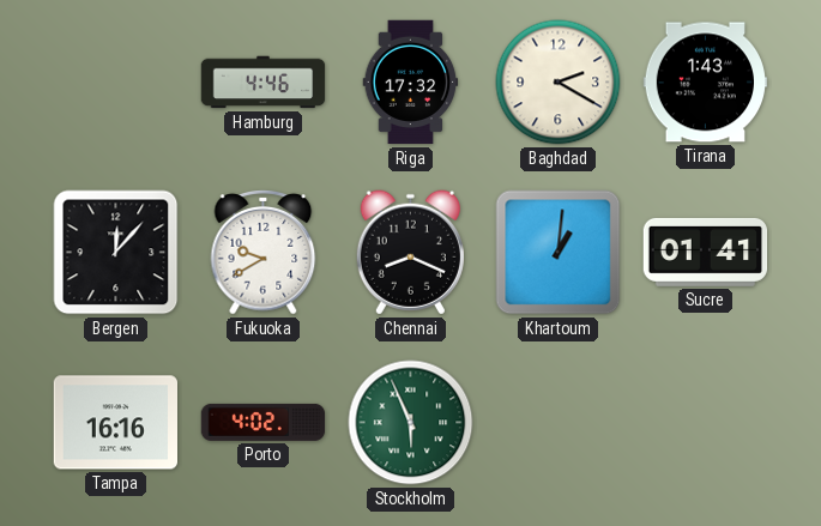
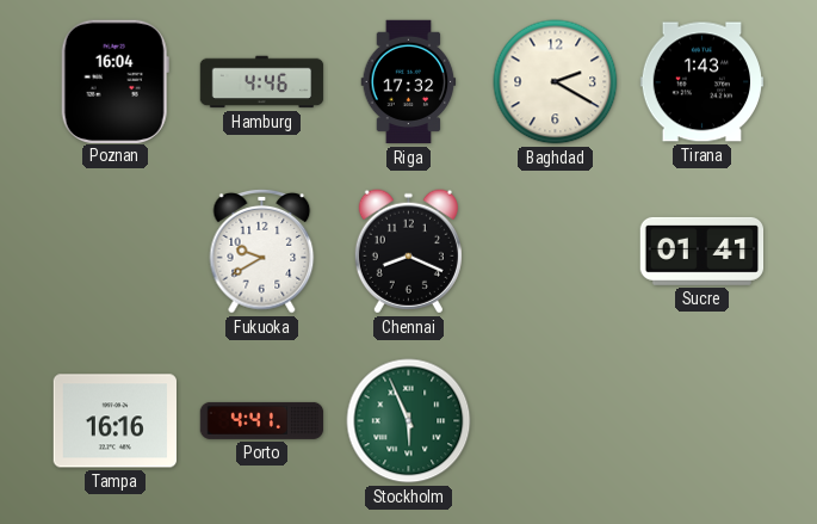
Poznan: none -> 16:04 (114, 81)
Bergen: 12:07 -> none (116, 253)
Khartoum: 1:01 -> none (559, 253)
Porto: 4:02 -> 4:41 (262, 420)
